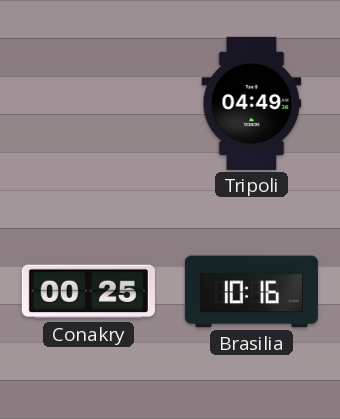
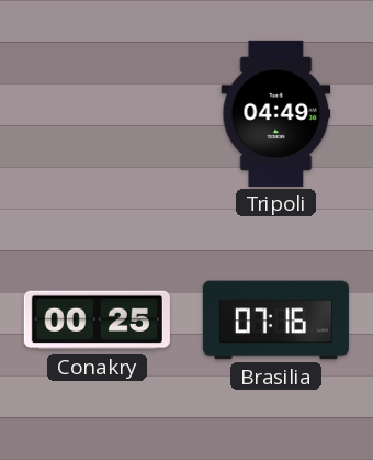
Brasilia: 10:16 -> 07:16 (275, 321)
